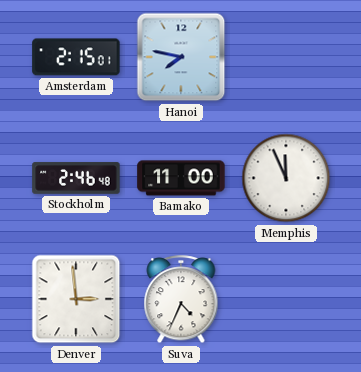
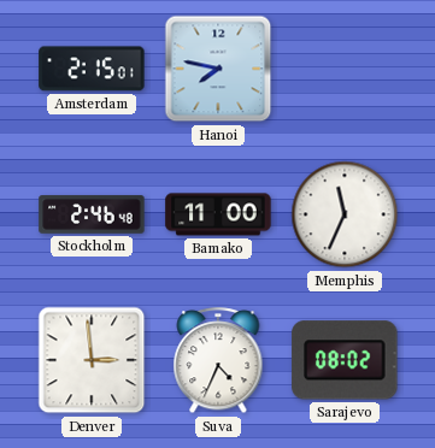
Memphis: 11:56 -> 11:34 (345, 214)
Sarajevo: none -> 08:02 (345, 360)
